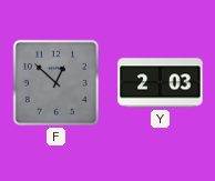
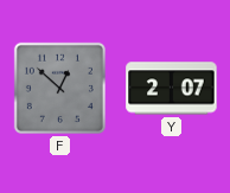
Y: 2:03 -> 2:07 (172, 89)
